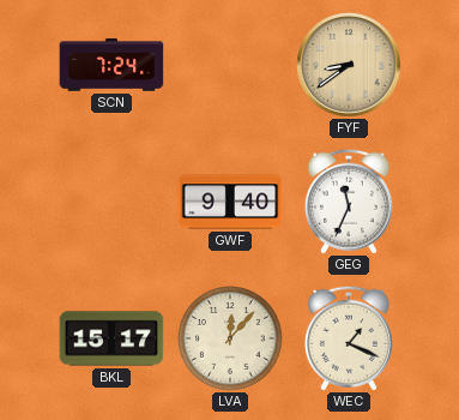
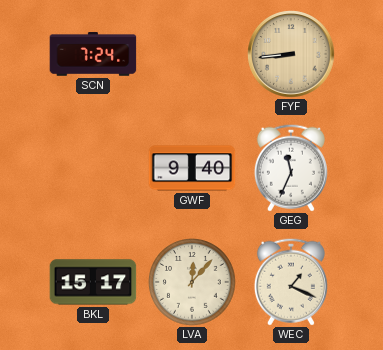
FYF: 8:39 -> 8:44 (291, 54)
